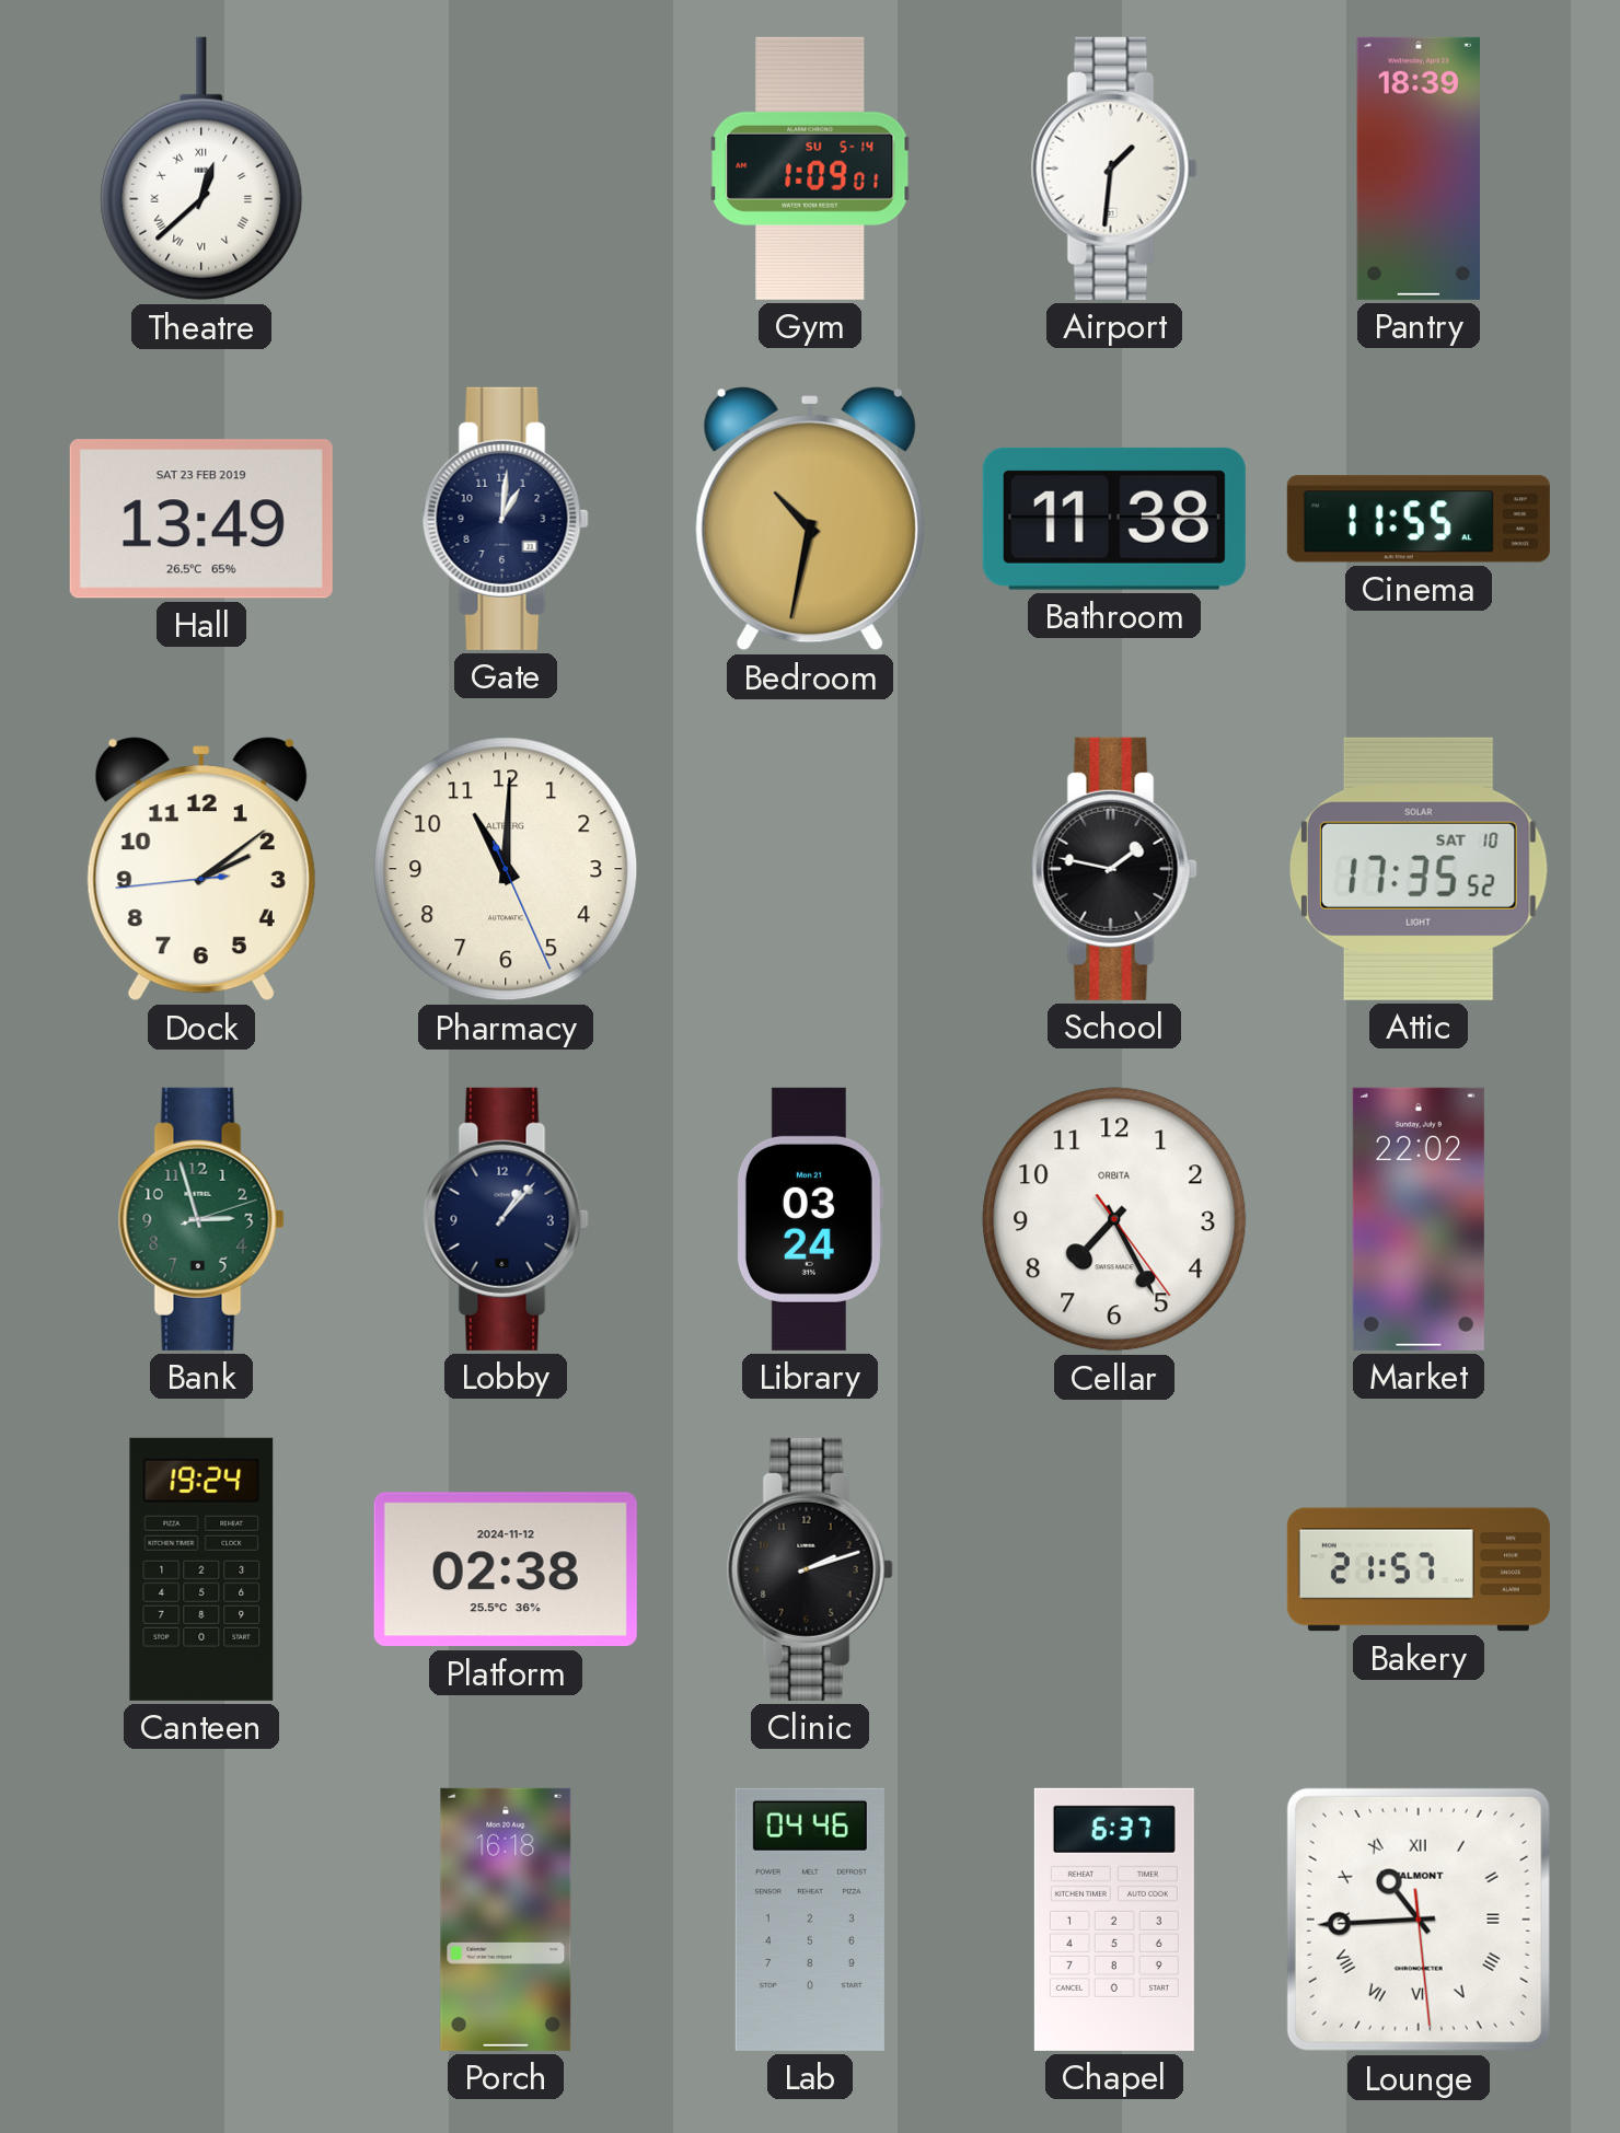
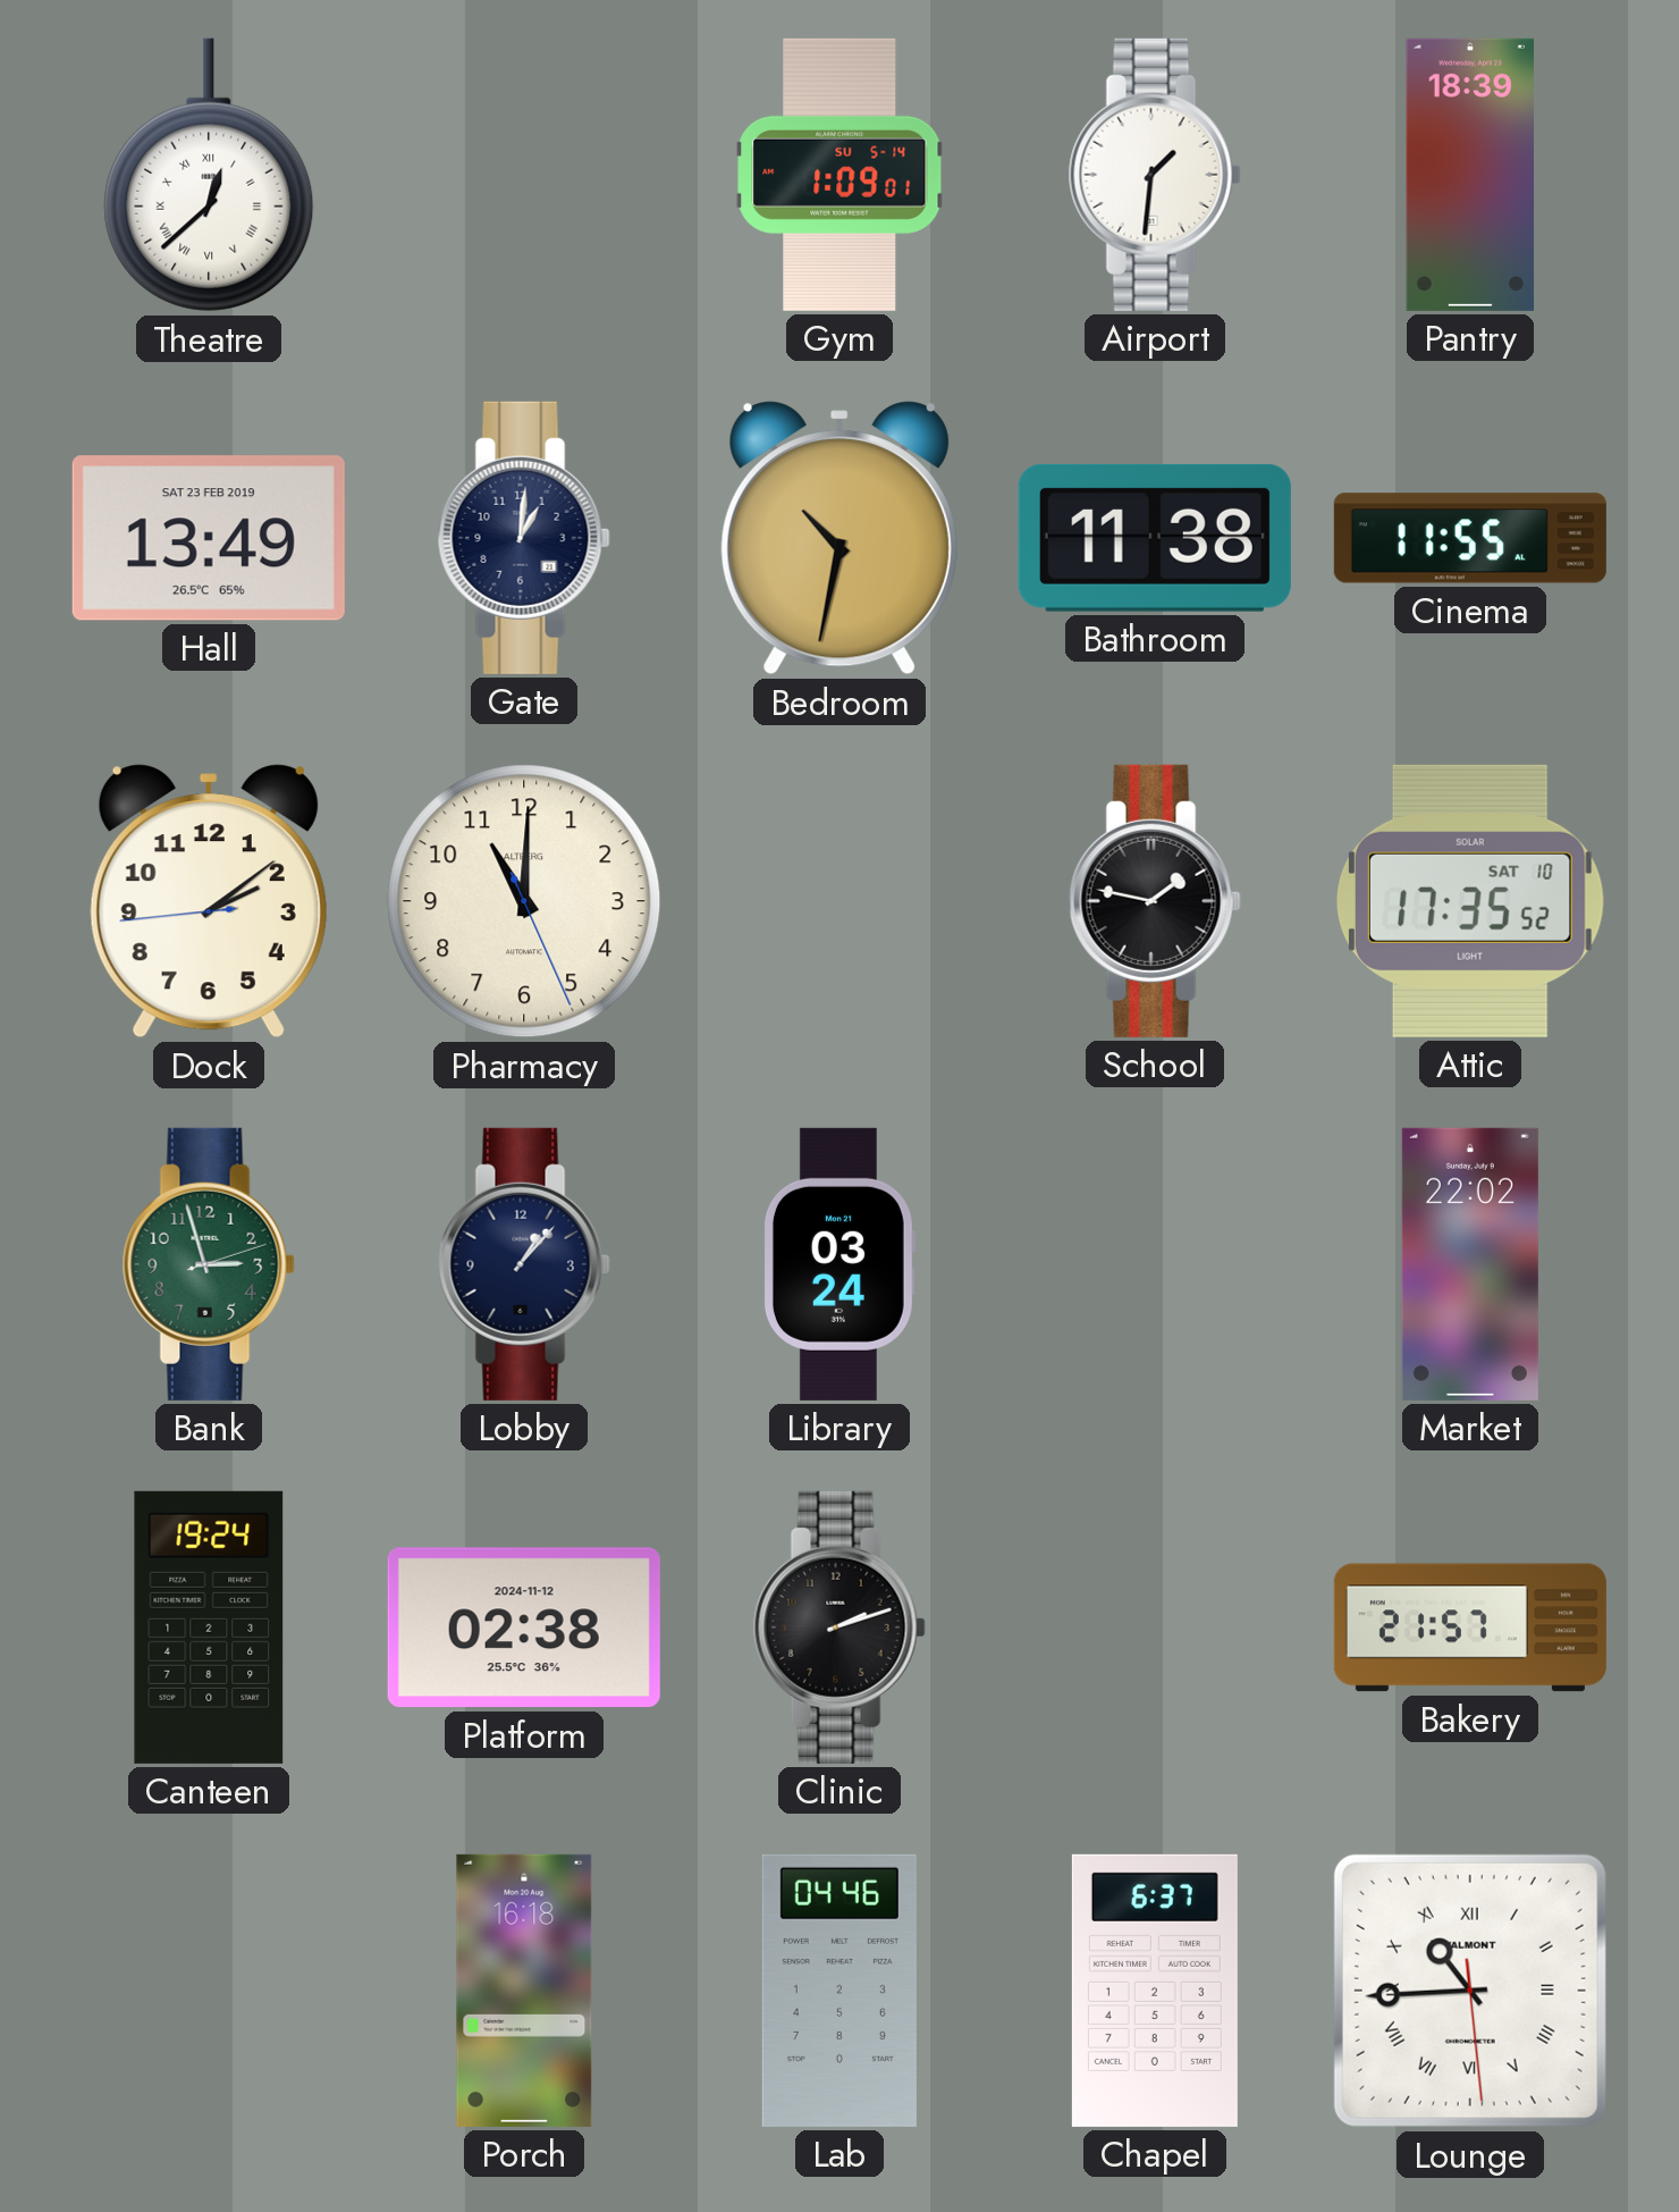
Cellar: 7:25 -> none (1114, 1219)
